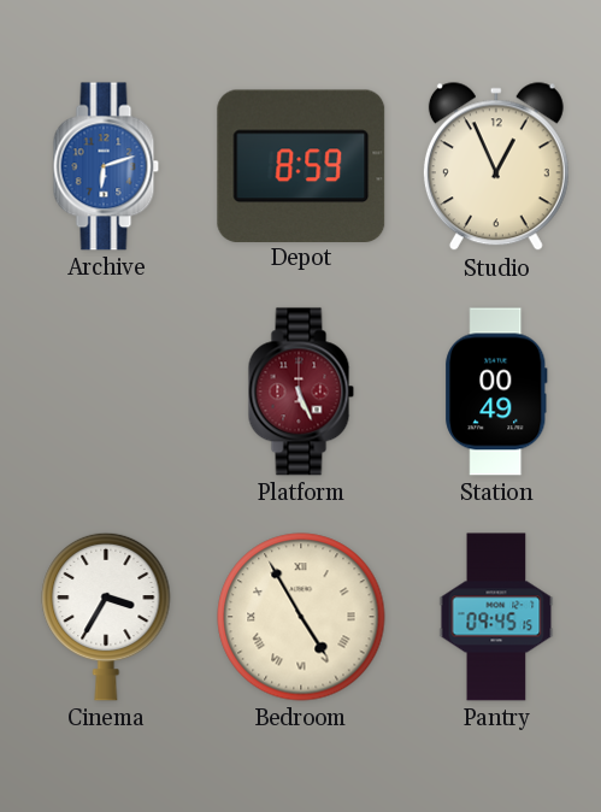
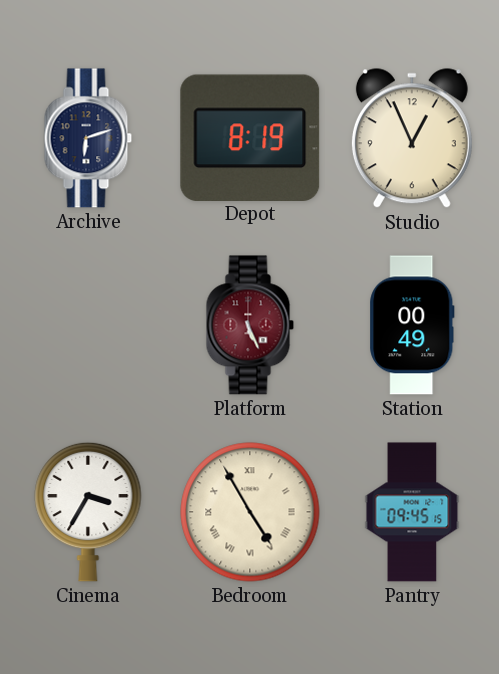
Archive dial: blue -> navy (88, 138)
Depot: 8:59 -> 8:19 (250, 137)
